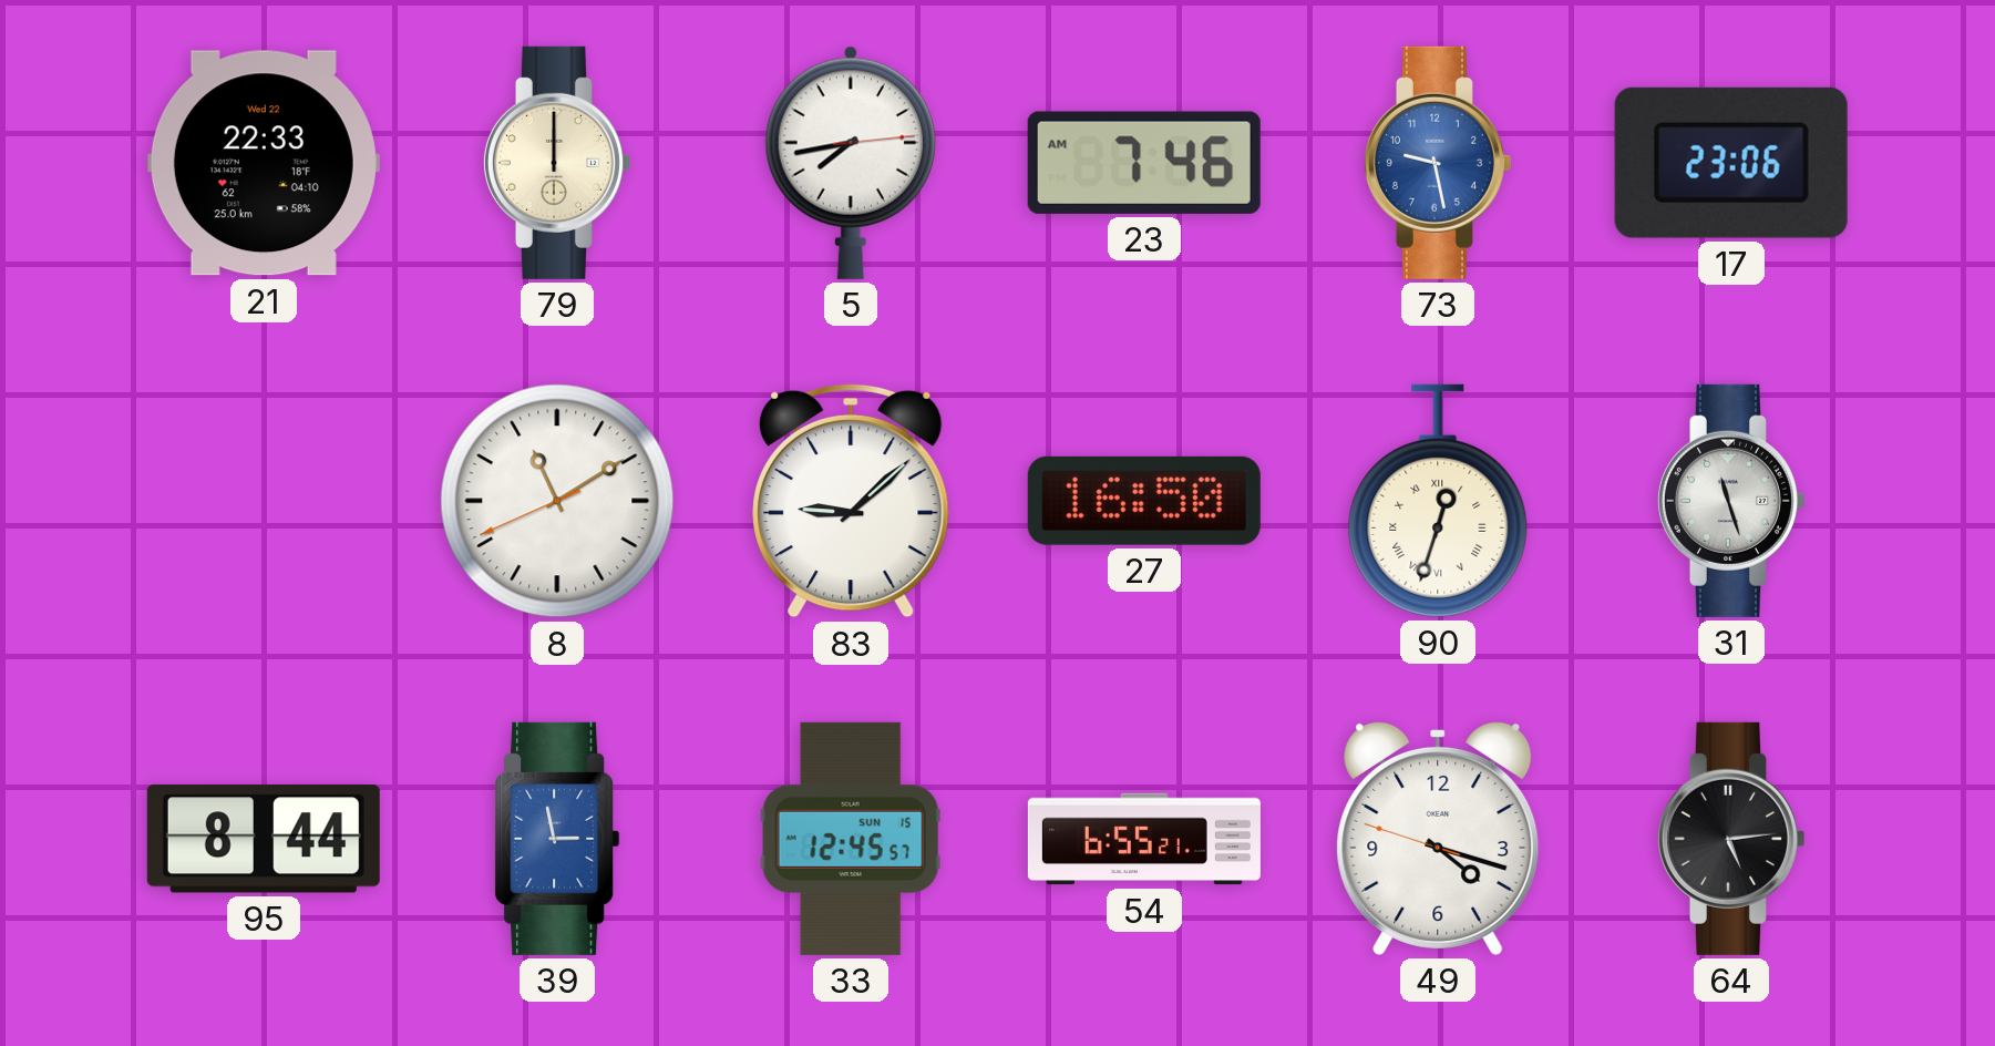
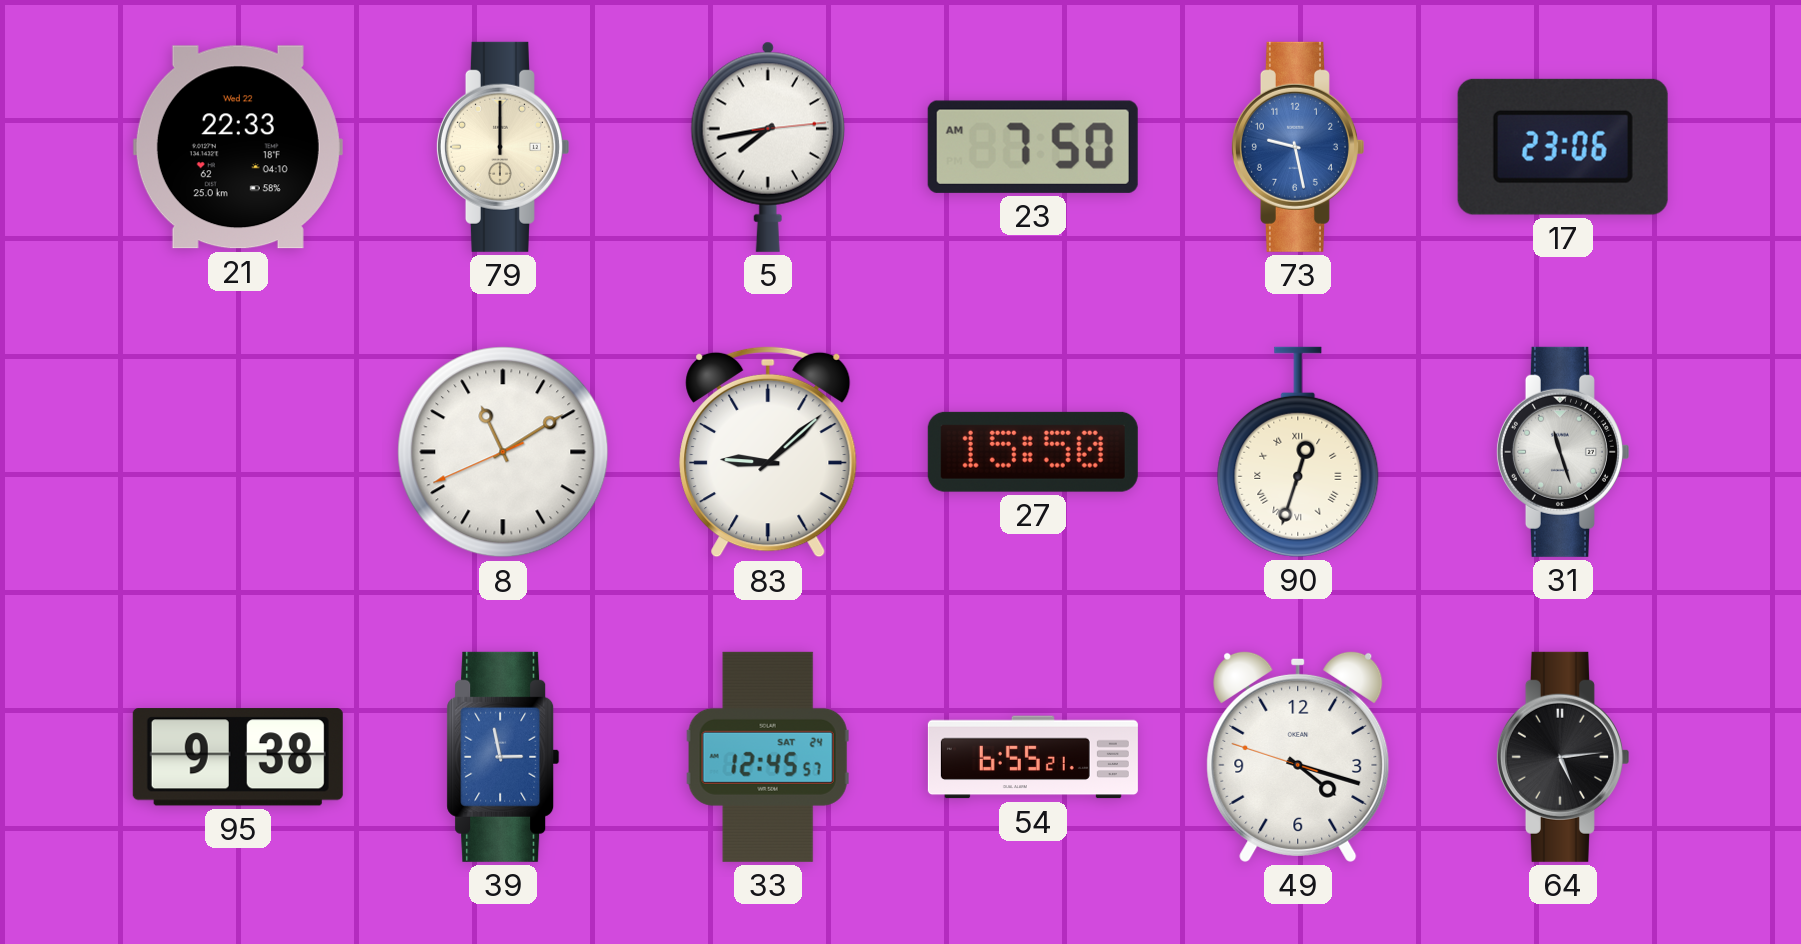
23: 7:46 -> 7:50 (1033, 147)
27: 16:50 -> 15:50 (1033, 452)
95: 8:44 -> 9:38 (238, 757)
33 date: SUN 15 -> SAT 24 (768, 757)
